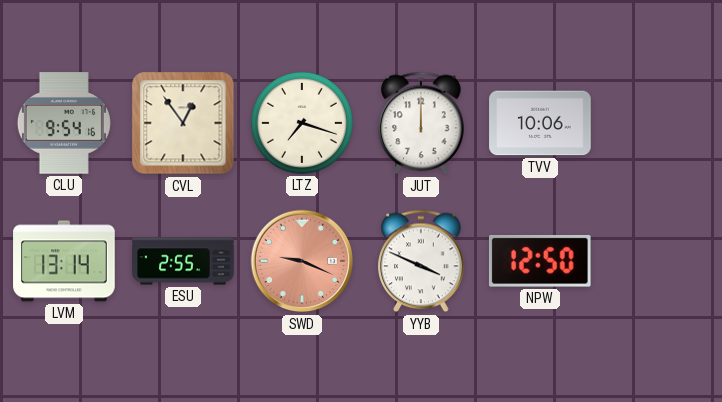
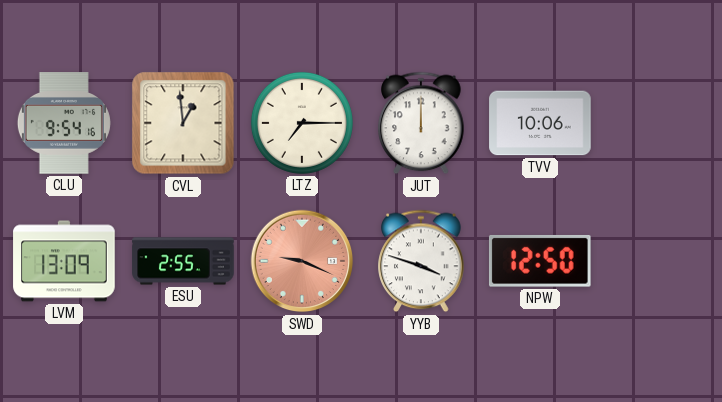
CVL: 12:54 -> 12:59 (183, 123)
LTZ: 7:18 -> 7:15 (302, 123)
LVM: 13:14 -> 13:09 (64, 261)
YYB: 3:49 -> 3:48 (421, 261)
